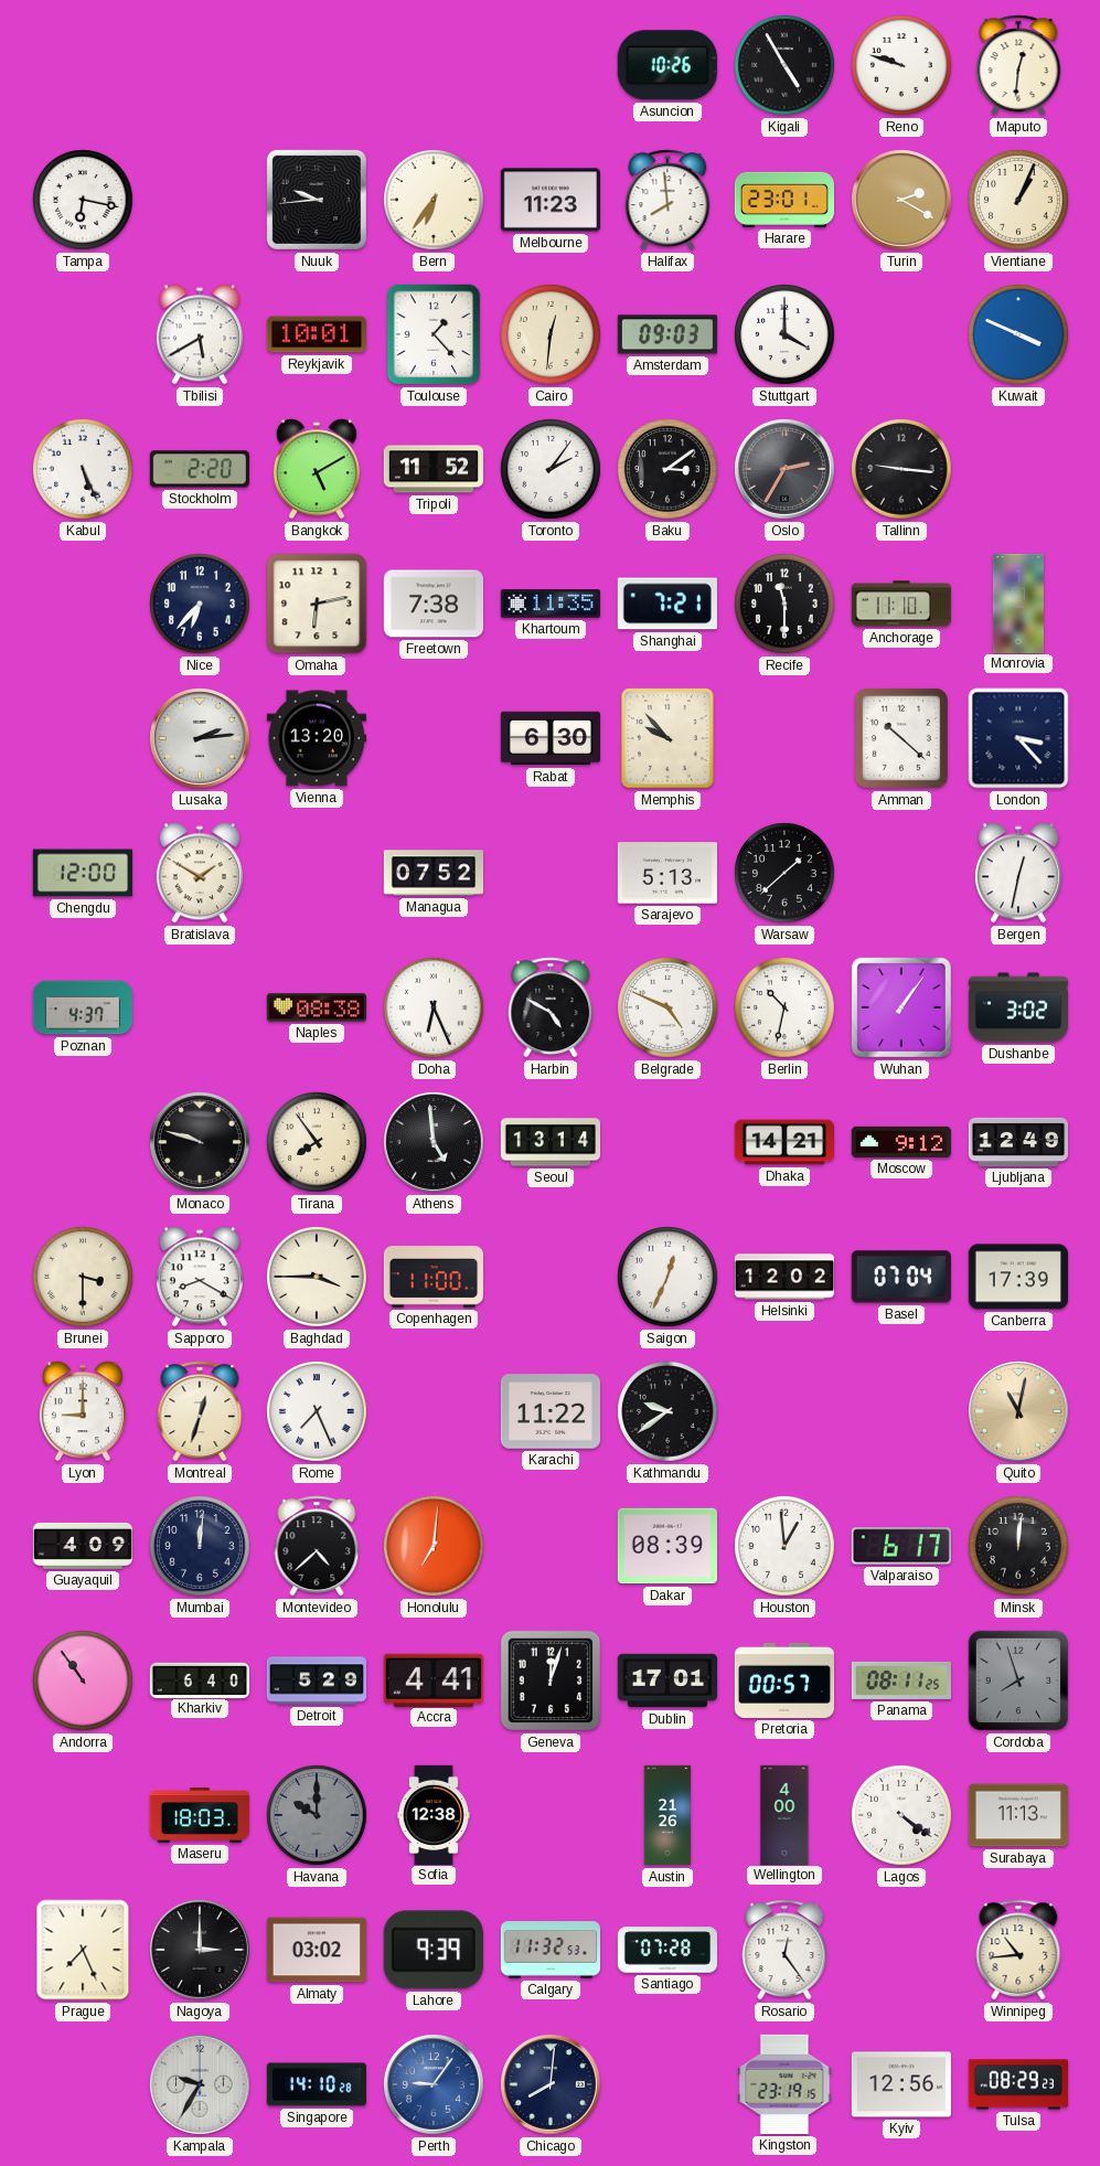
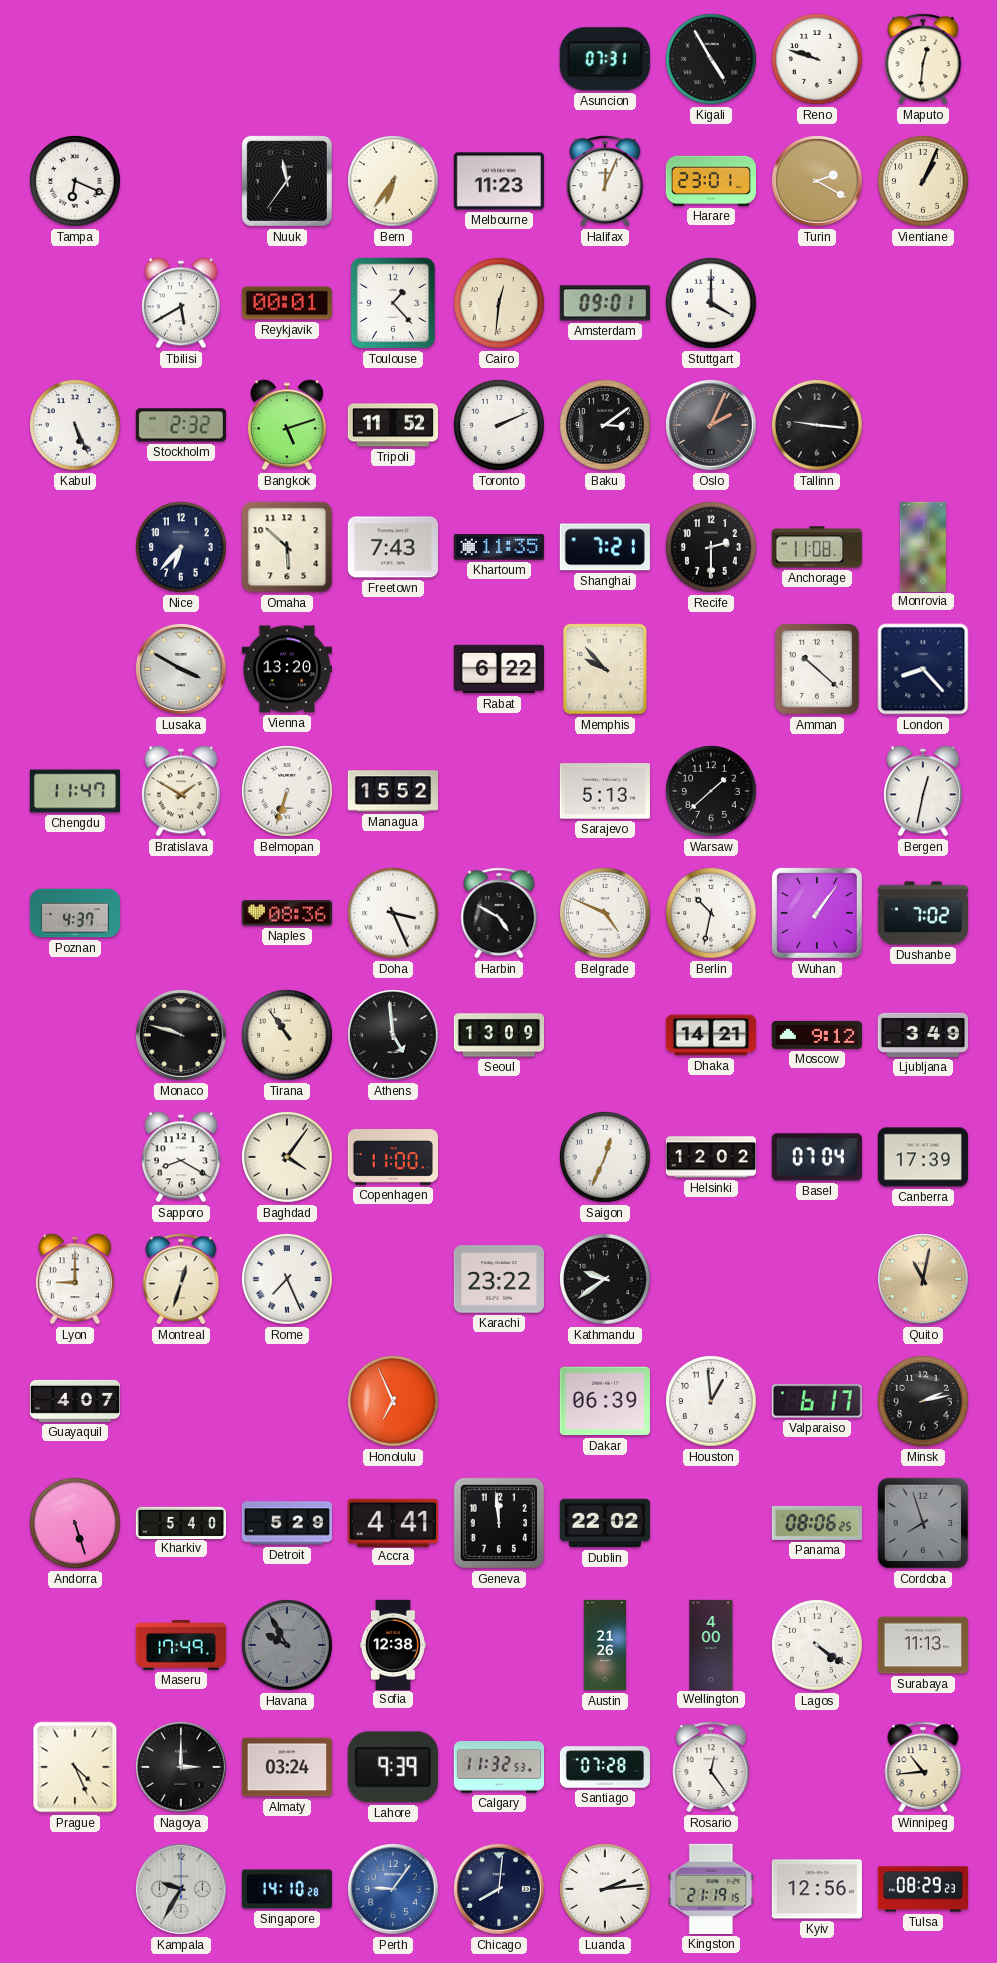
Asuncion: 10:26 -> 07:31 (605, 59)
Tampa: 6:17 -> 6:19 (76, 182)
Nuuk: 9:44 -> 11:36 (287, 181)
Halifax: 7:59 -> 12:04 (605, 181)
Reykjavik: 10:01 -> 00:01 (287, 303)
Amsterdam: 09:03 -> 09:01 (605, 303)
Kuwait: 3:49 -> none (1019, 335)
Stockholm: 2:20 -> 2:32 (181, 425)
Bangkok: 5:10 -> 5:12 (287, 425)
Toronto: 2:06 -> 2:11 (500, 426)
Oslo: 2:35 -> 2:04 (712, 426)
Omaha: 6:13 -> 5:52 (287, 547)
Freetown: 7:38 -> 7:43 (392, 547)
Recife: 11:30 -> 2:30 (712, 548)
Anchorage: 11:10 -> 11:08 (816, 547)
Lusaka: 2:14 -> 3:50 (182, 670)
Rabat: 6:30 -> 6:22 (498, 669)
London: 3:23 -> 8:23 (923, 669)
Chengdu: 12:00 -> 11:47 (74, 791)
Belmopan: none -> 6:33 (288, 792)
Managua: 07:52 -> 15:52 (392, 791)
Naples: 08:38 -> 08:36 (286, 913)
Doha: 6:26 -> 3:26 (394, 914)
Dushanbe: 3:02 -> 7:02 (922, 913)
Tirana: 7:54 -> 10:54 (288, 1036)
Seoul: 13:14 -> 13:09 (498, 1035)
Ljubljana: 12:49 -> 3:49 (922, 1035)
Brunei: 3:30 -> none (84, 1278)
Baghdad: 3:45 -> 4:06 (288, 1158)
Karachi: 11:22 -> 23:22 (499, 1279)
Guayaquil: 4:09 -> 4:07 (74, 1401)
Mumbai: 12:01 -> none (201, 1547)
Montevideo: 4:38 -> none (317, 1546)
Honolulu: 7:01 -> 6:56 (394, 1402)
Dakar: 08:39 -> 06:39 (605, 1401)
Minsk: 12:01 -> 2:13 (924, 1402)
Andorra: 10:54 -> 5:27 (76, 1524)
Kharkiv: 6:40 -> 5:40 (180, 1522)
Geneva: 12:03 -> 11:59 (499, 1523)
Dublin: 17:01 -> 22:02 (604, 1523)
Pretoria: 00:57 -> none (783, 1680)
Panama: 08:11 -> 08:06 (816, 1523)
Maseru: 18:03 -> 17:49 (180, 1646)
Havana: 10:00 -> 9:55 (288, 1646)
Prague: 7:26 -> 4:26 (75, 1767)
Almaty: 03:02 -> 03:24 (287, 1767)
Luanda: none -> 2:14 (606, 1890)
Kingston: 23:19 -> 21:19 (711, 1889)
